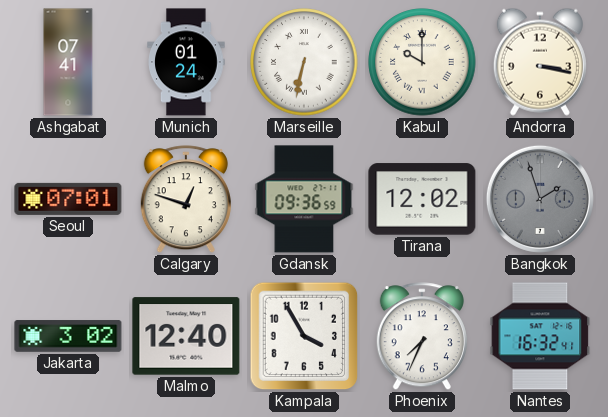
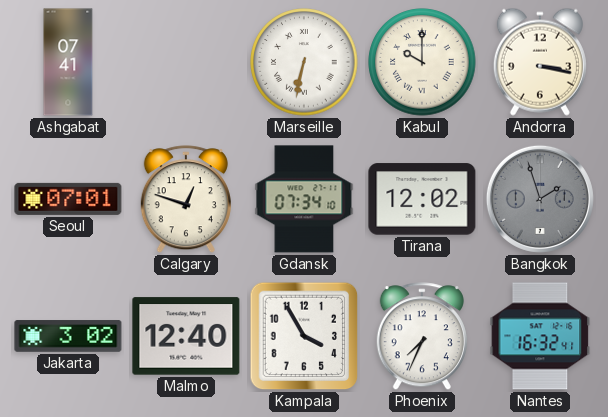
Munich: 01:24 -> none (186, 62)
Gdansk: 09:36 -> 07:34 (304, 199)
